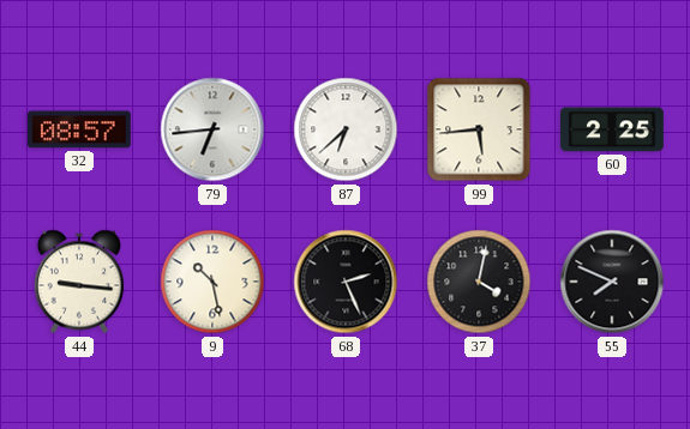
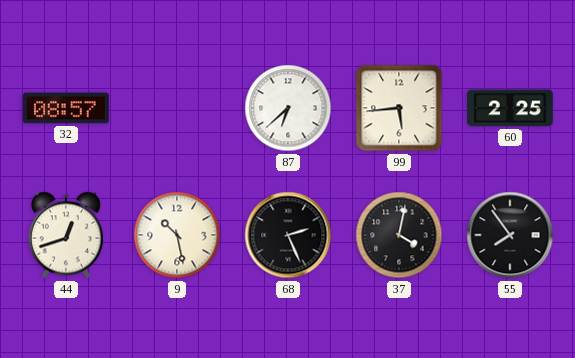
79: 6:44 -> none (212, 129)
44: 9:16 -> 12:42 (65, 235)
55: 7:49 -> 7:54 (510, 235)
